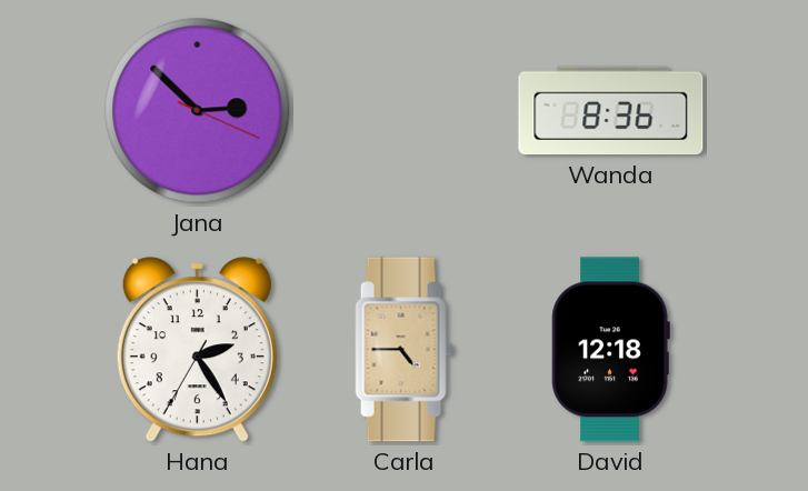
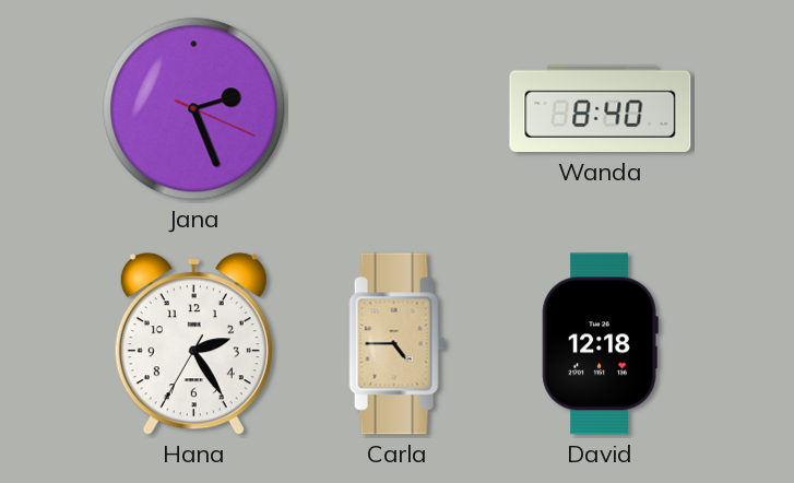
Jana: 2:52 -> 2:26 (194, 109)
Wanda: 8:36 -> 8:40 (601, 109)
